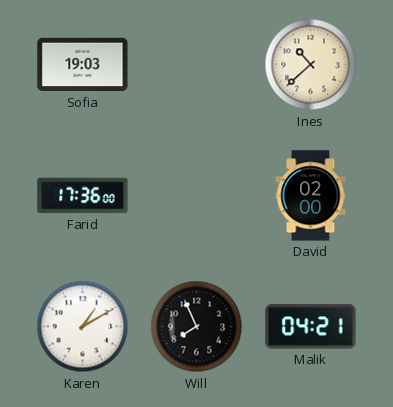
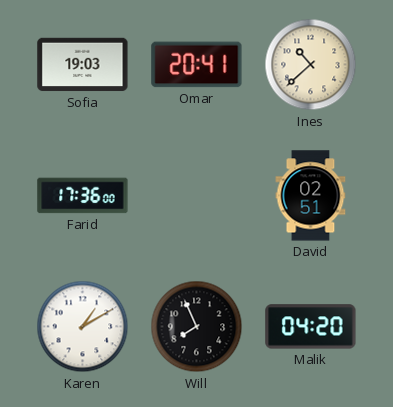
Omar: none -> 20:41 (197, 65)
David: 02:00 -> 02:51 (311, 196)
Malik: 04:21 -> 04:20 (311, 327)
